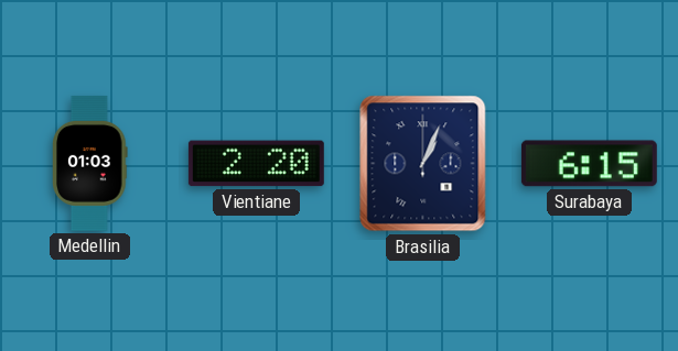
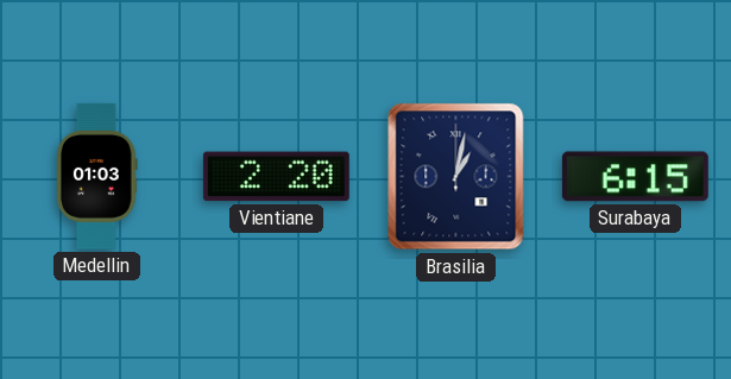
Brasilia: 1:04 -> 1:02 (456, 177)
